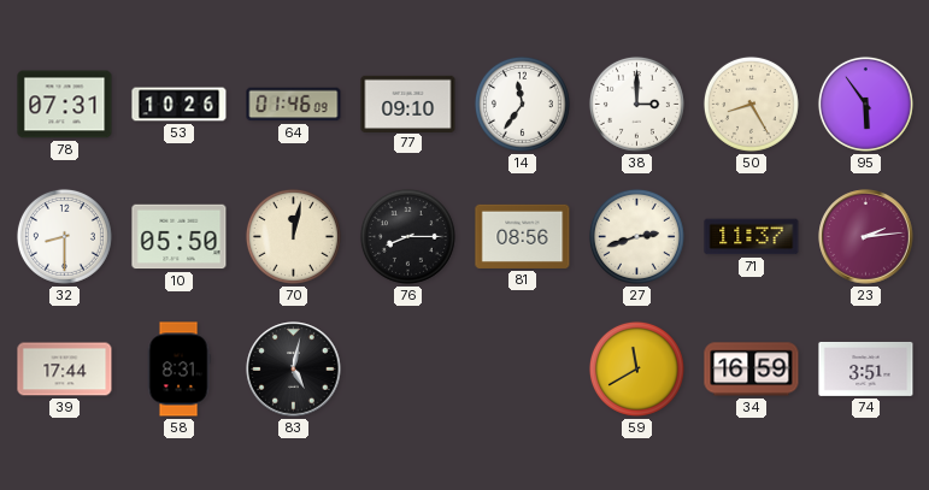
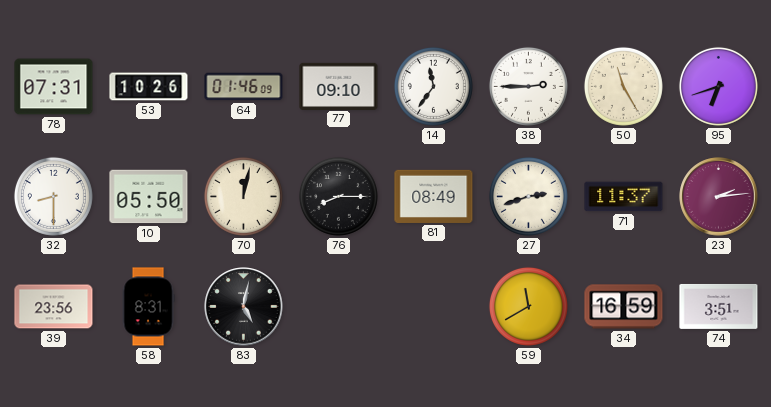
38: 3:00 -> 2:45 (528, 86)
50: 8:25 -> 11:25 (623, 86)
95: 5:54 -> 6:42 (718, 86)
81: 08:56 -> 08:49 (434, 196)
39: 17:44 -> 23:56 (54, 307)
